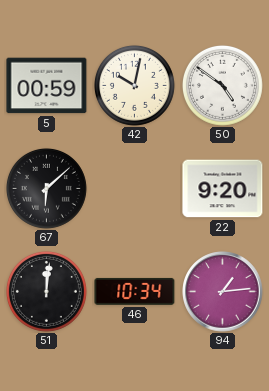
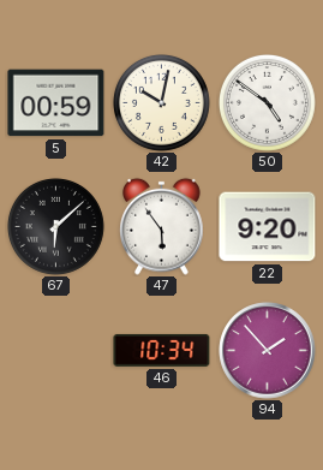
47: none -> 5:54 (162, 226)
51: 12:01 -> none (46, 291)
94: 1:14 -> 1:53 (268, 351)
